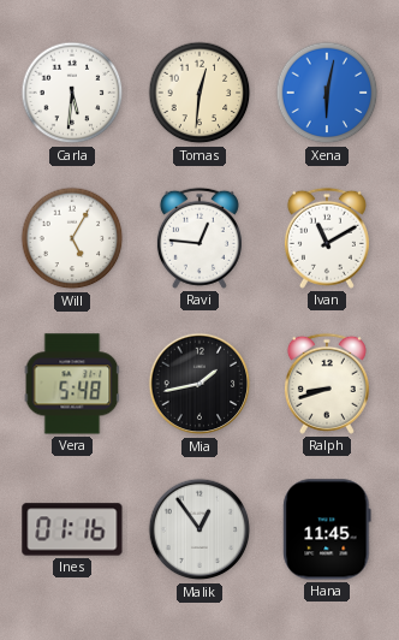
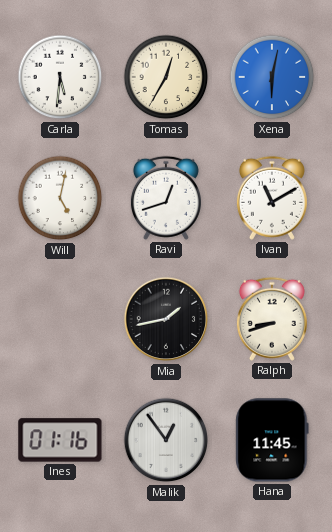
Tomas: 12:31 -> 12:35 (166, 77)
Will: 5:05 -> 5:02 (60, 198)
Ravi: 12:46 -> 12:42 (166, 198)
Vera: 5:48 -> none (72, 384)
